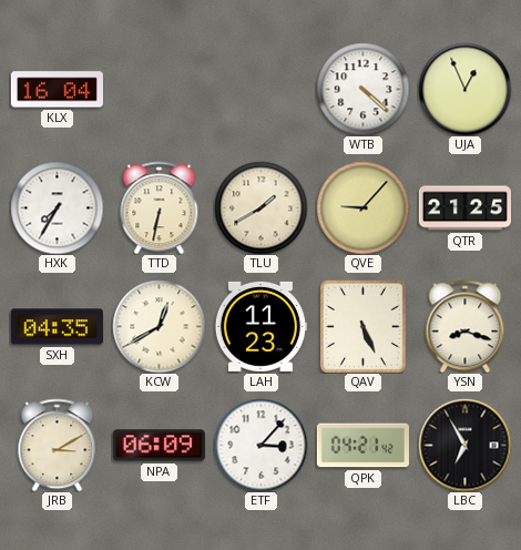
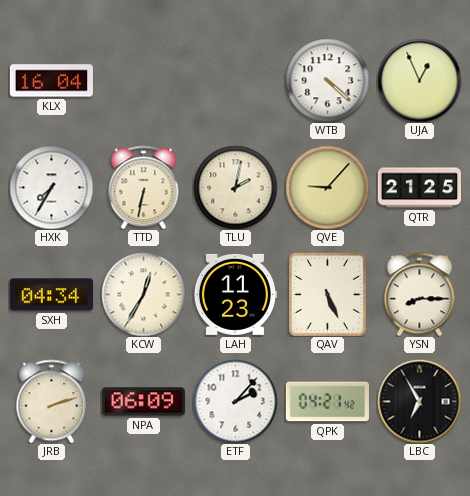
TLU: 1:40 -> 2:02 (235, 187)
SXH: 04:35 -> 04:34 (51, 295)
KCW: 12:40 -> 12:35 (143, 294)
YSN: 8:18 -> 8:15 (420, 294)
JRB: 3:10 -> 2:12 (52, 401)
ETF: 3:07 -> 2:07 (235, 401)
